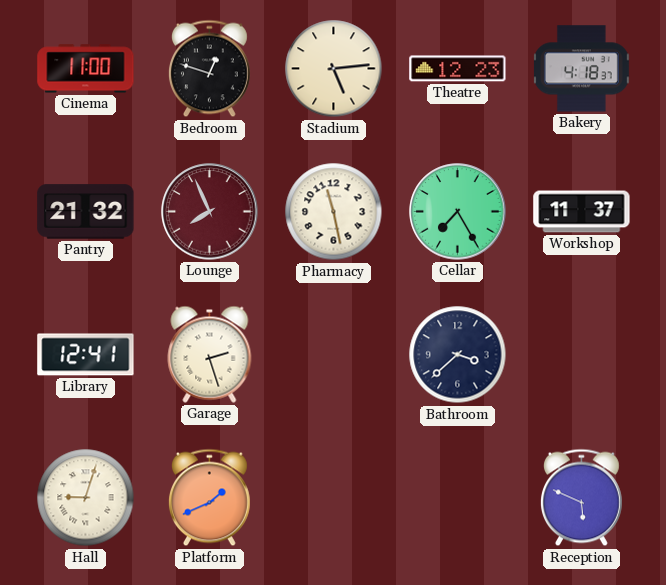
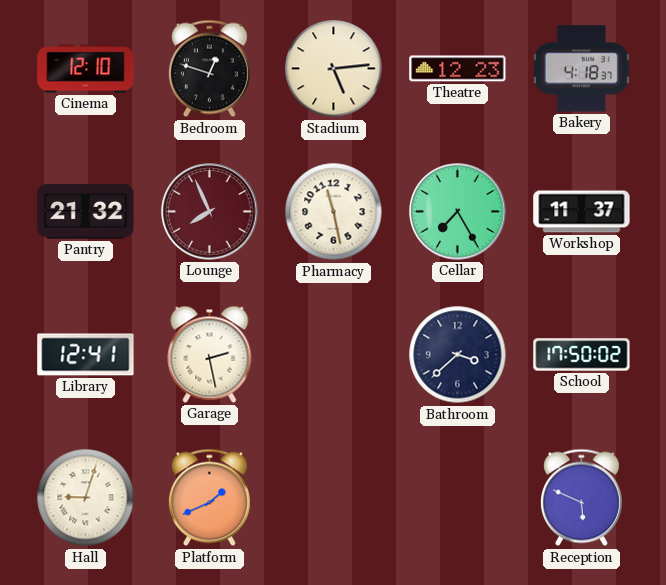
Cinema: 11:00 -> 12:10 (86, 69)
Garage: 2:27 -> 2:28 (210, 354)
School: none -> 17:50 (582, 355)
